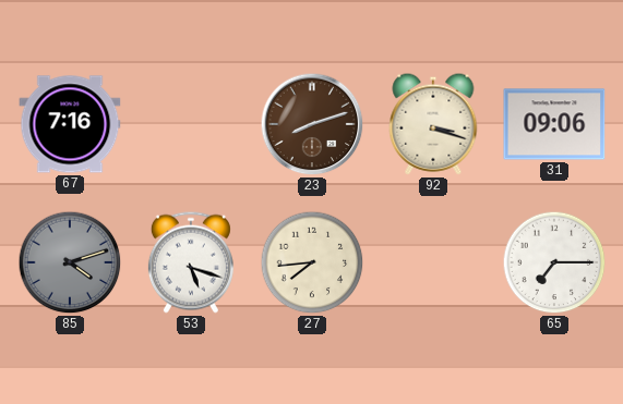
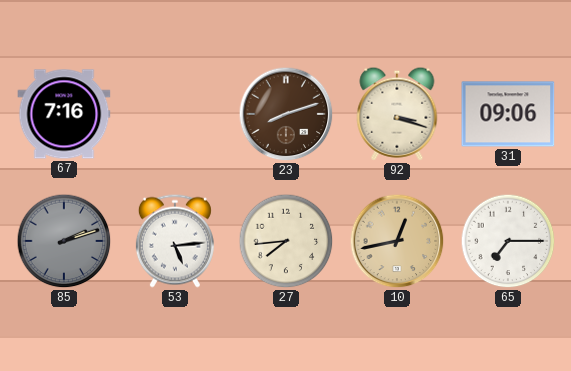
85: 4:12 -> 2:12 (64, 241)
53: 5:18 -> 5:14 (175, 241)
10: none -> 12:43 (397, 241)
